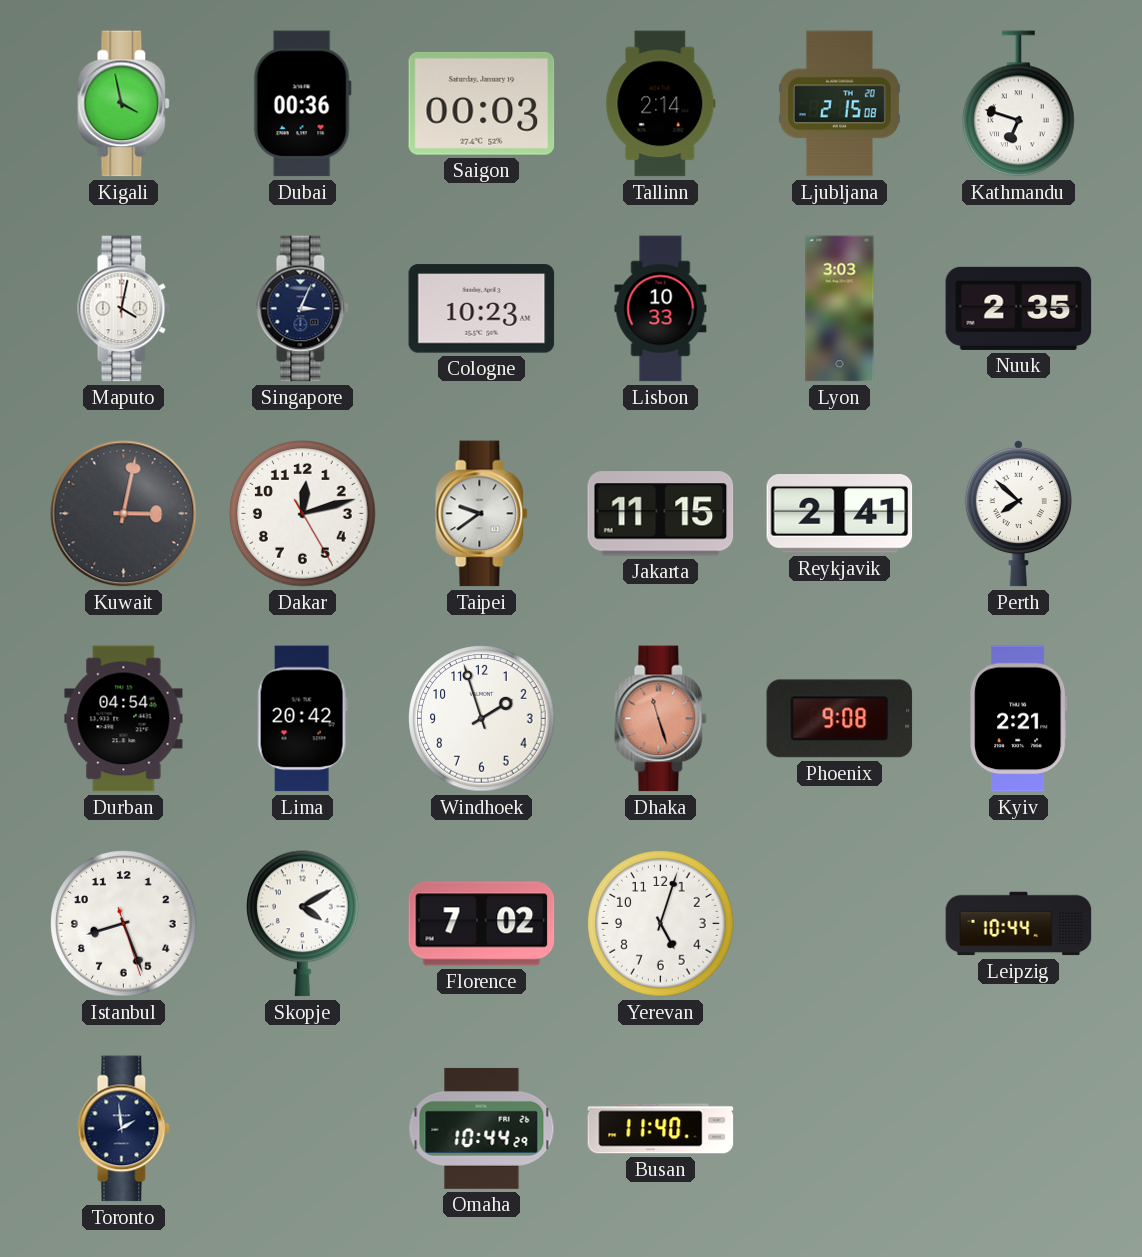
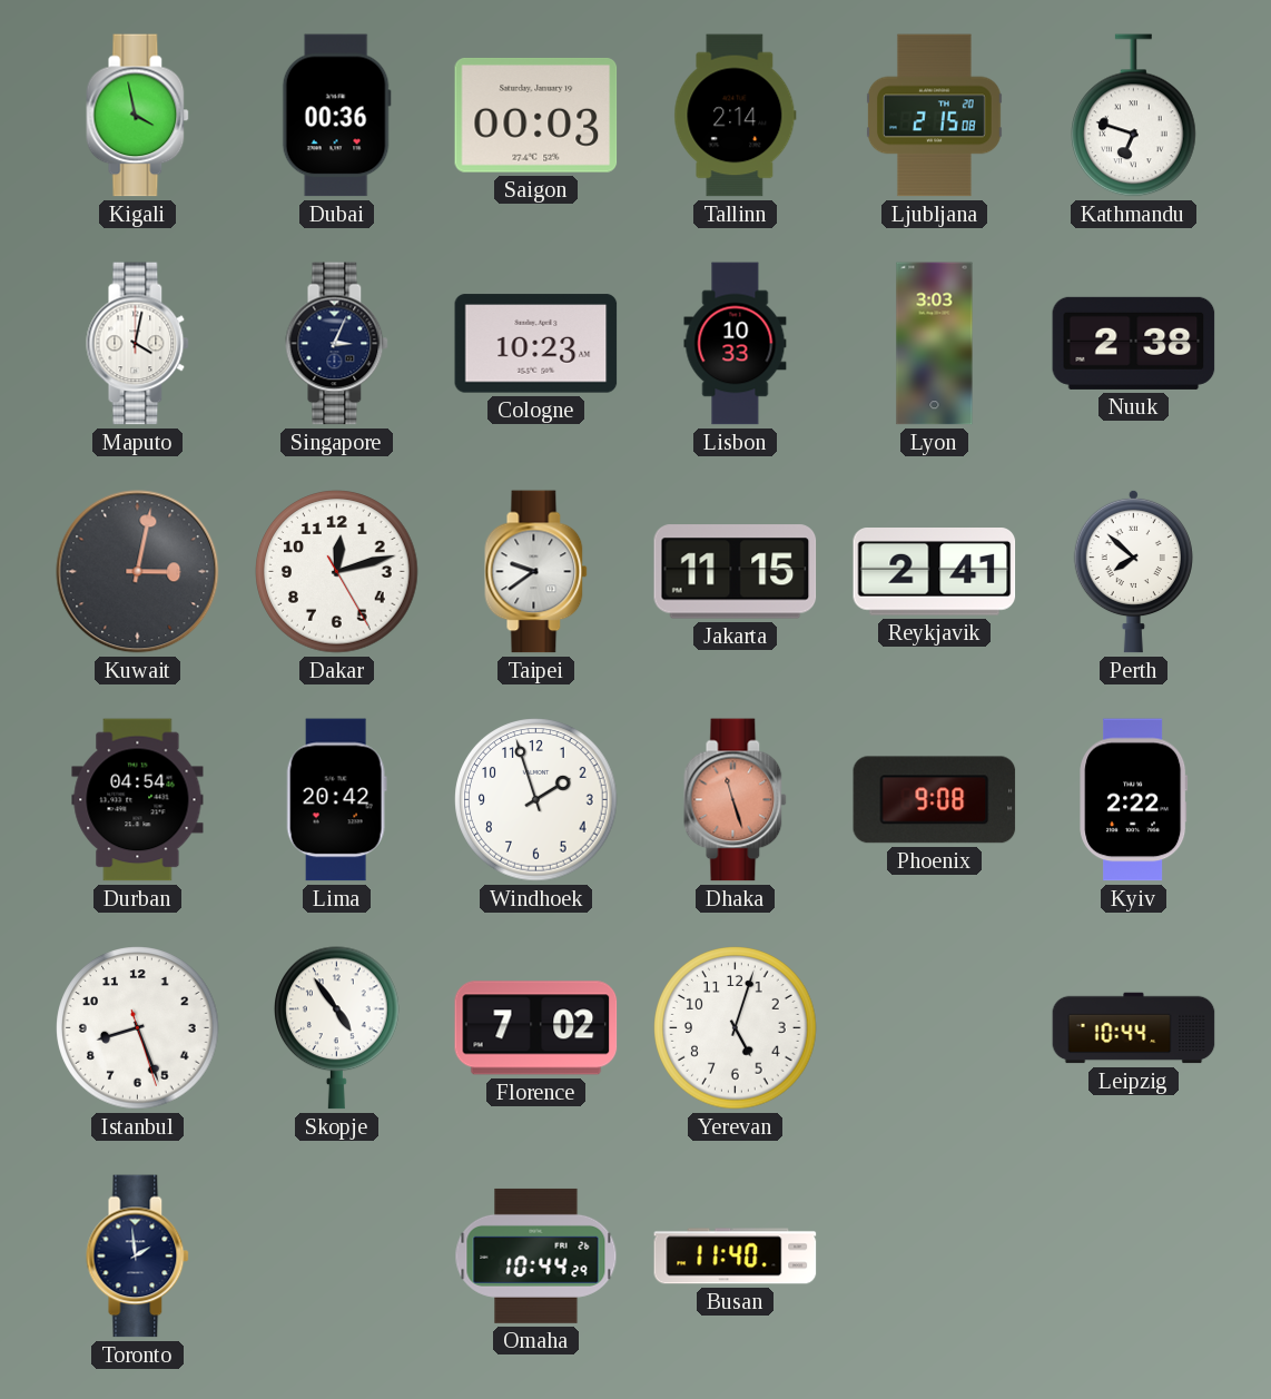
Nuuk: 2:35 -> 2:38 (1134, 343)
Kyiv: 2:21 -> 2:22 (1134, 800)
Skopje: 4:10 -> 4:54 (337, 1028)
